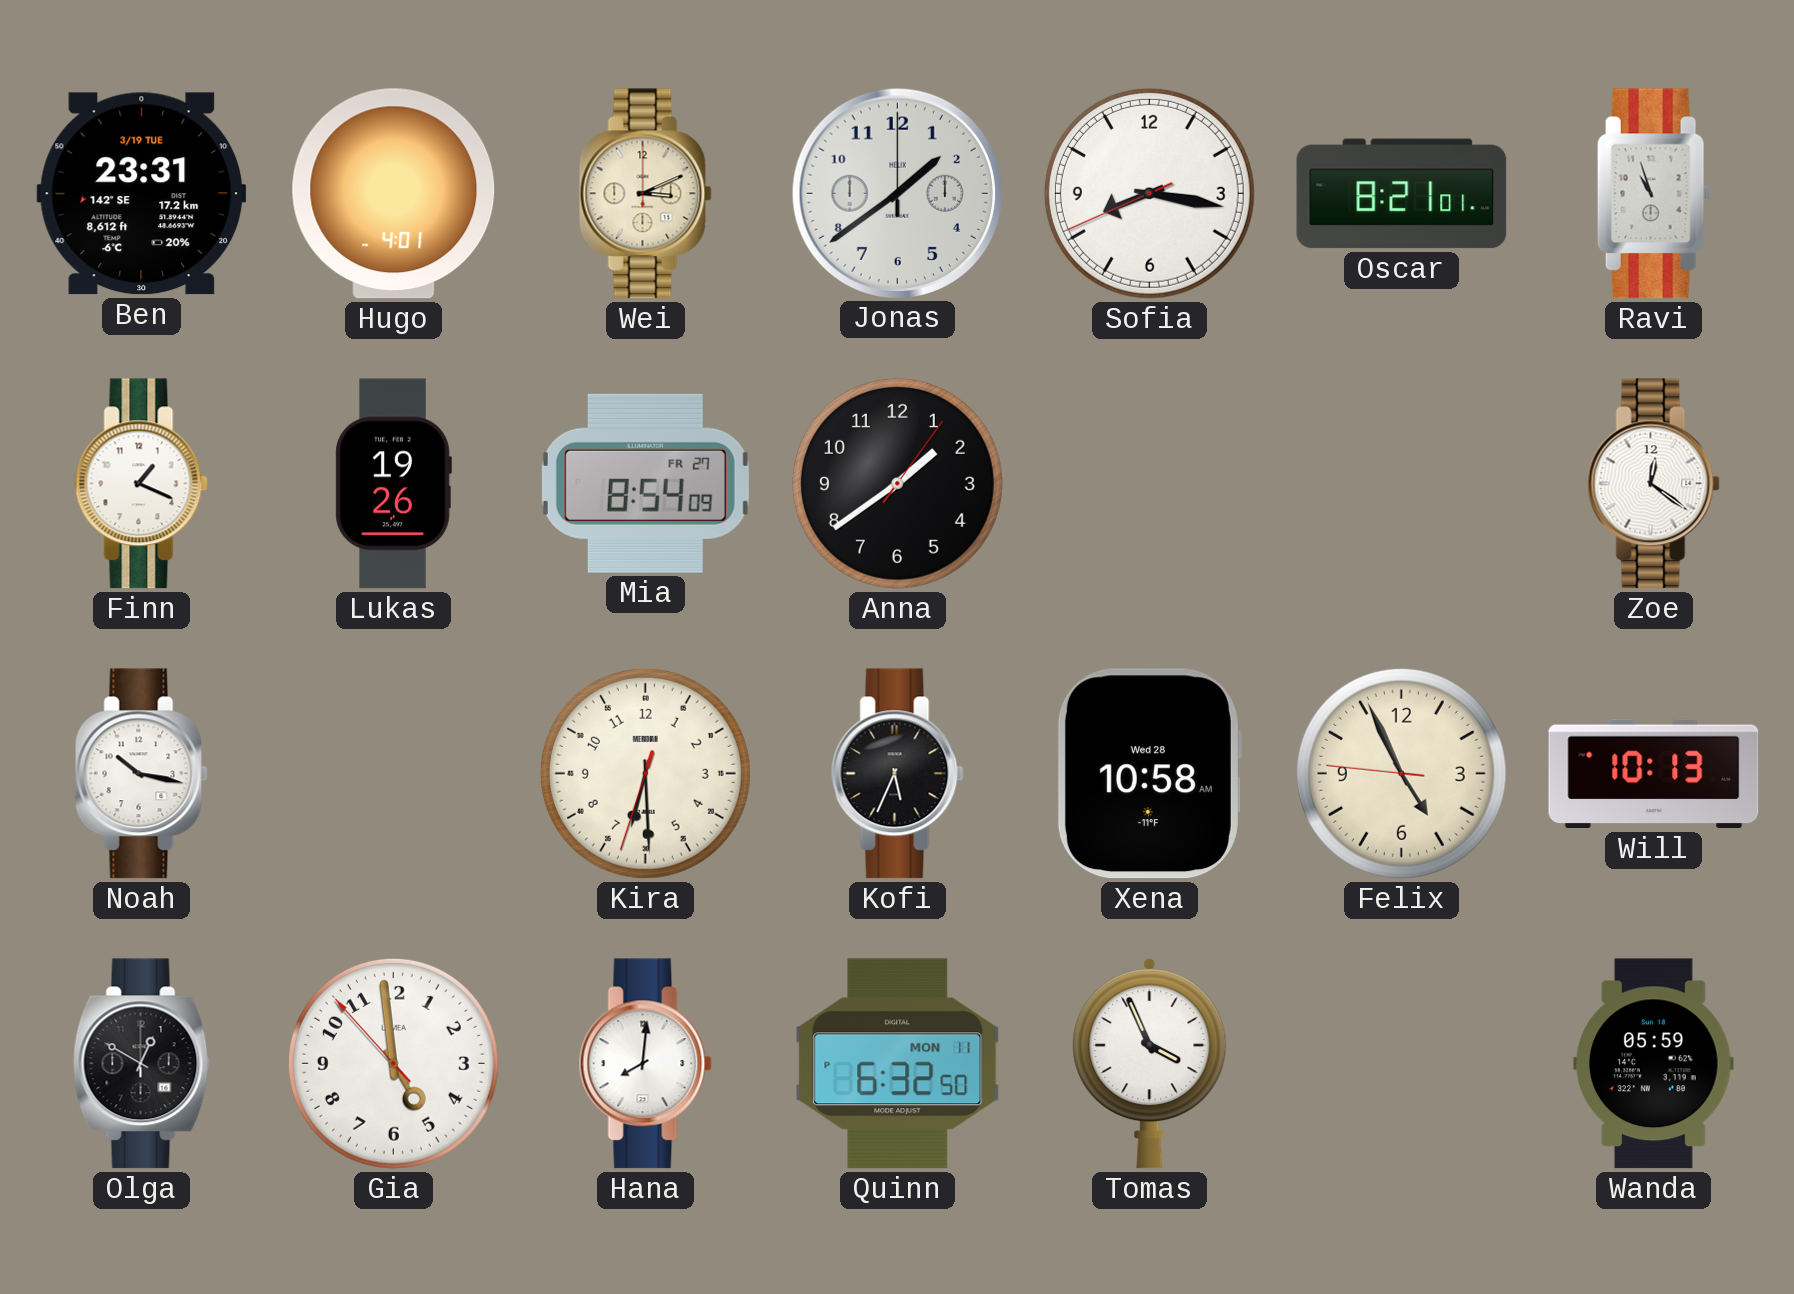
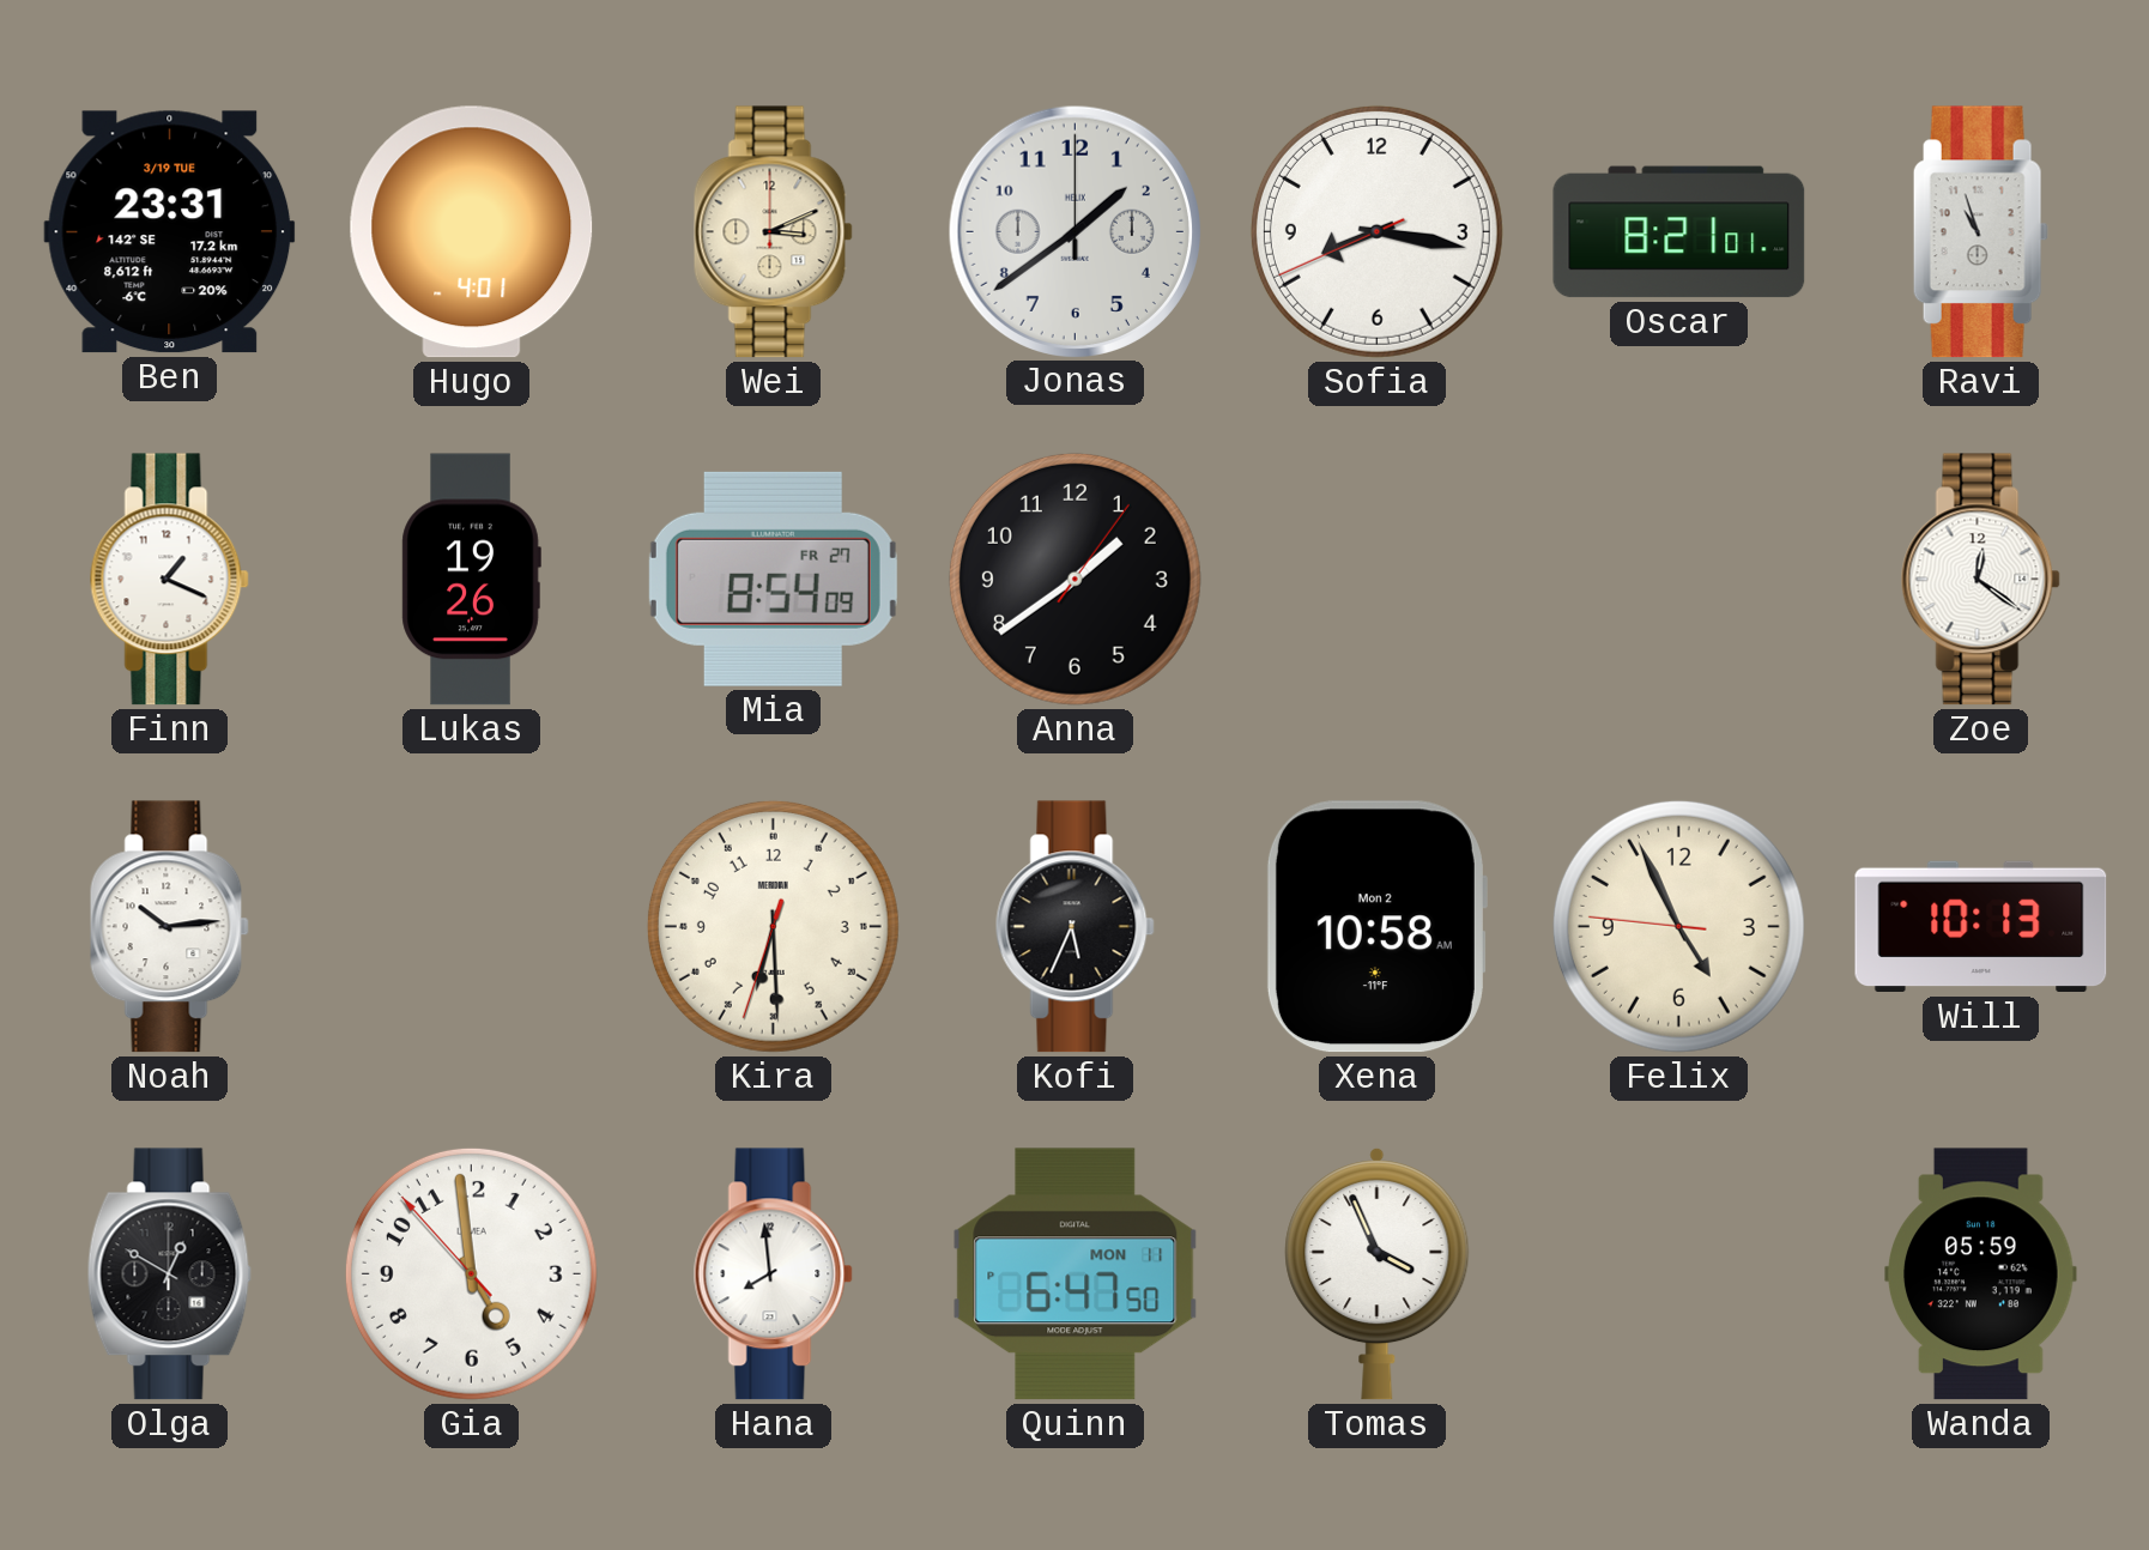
Noah: 10:17 -> 10:14 (169, 927)
Xena date: Wed 28 -> Mon 2 (1376, 927)
Hana: 8:01 -> 7:59 (773, 1274)
Quinn: 6:32 -> 6:47 (1076, 1274)
